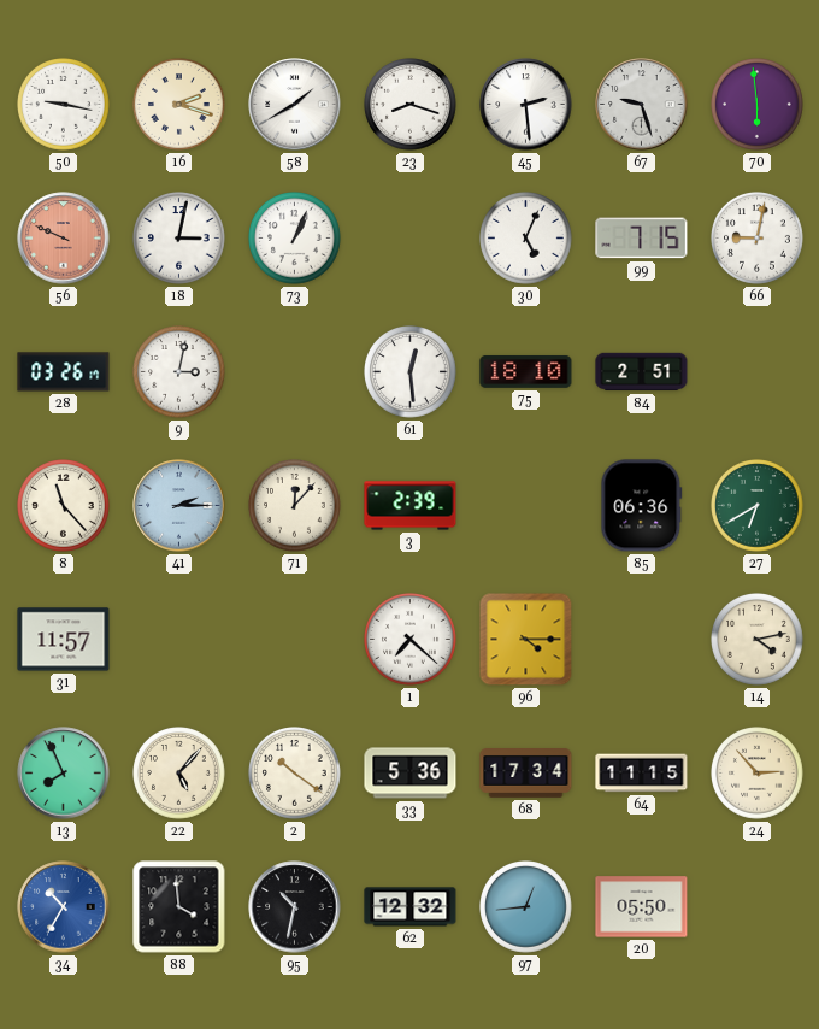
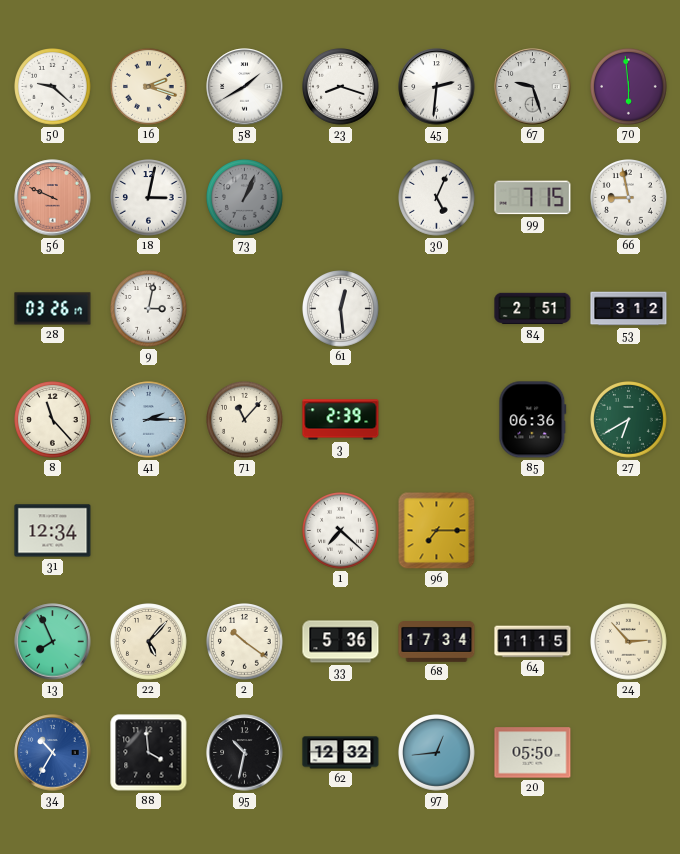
50: 9:17 -> 9:22 (53, 87)
45: 2:29 -> 2:31 (437, 87)
73 dial: white -> grey (245, 198)
66: 9:02 -> 8:58 (629, 198)
75: 18:10 -> none (526, 371)
53: none -> 3:12 (629, 309)
71: 12:07 -> 11:07 (245, 420)
31: 11:57 -> 12:34 (53, 531)
96: 4:15 -> 7:15 (437, 531)
14: 4:13 -> none (758, 640)
